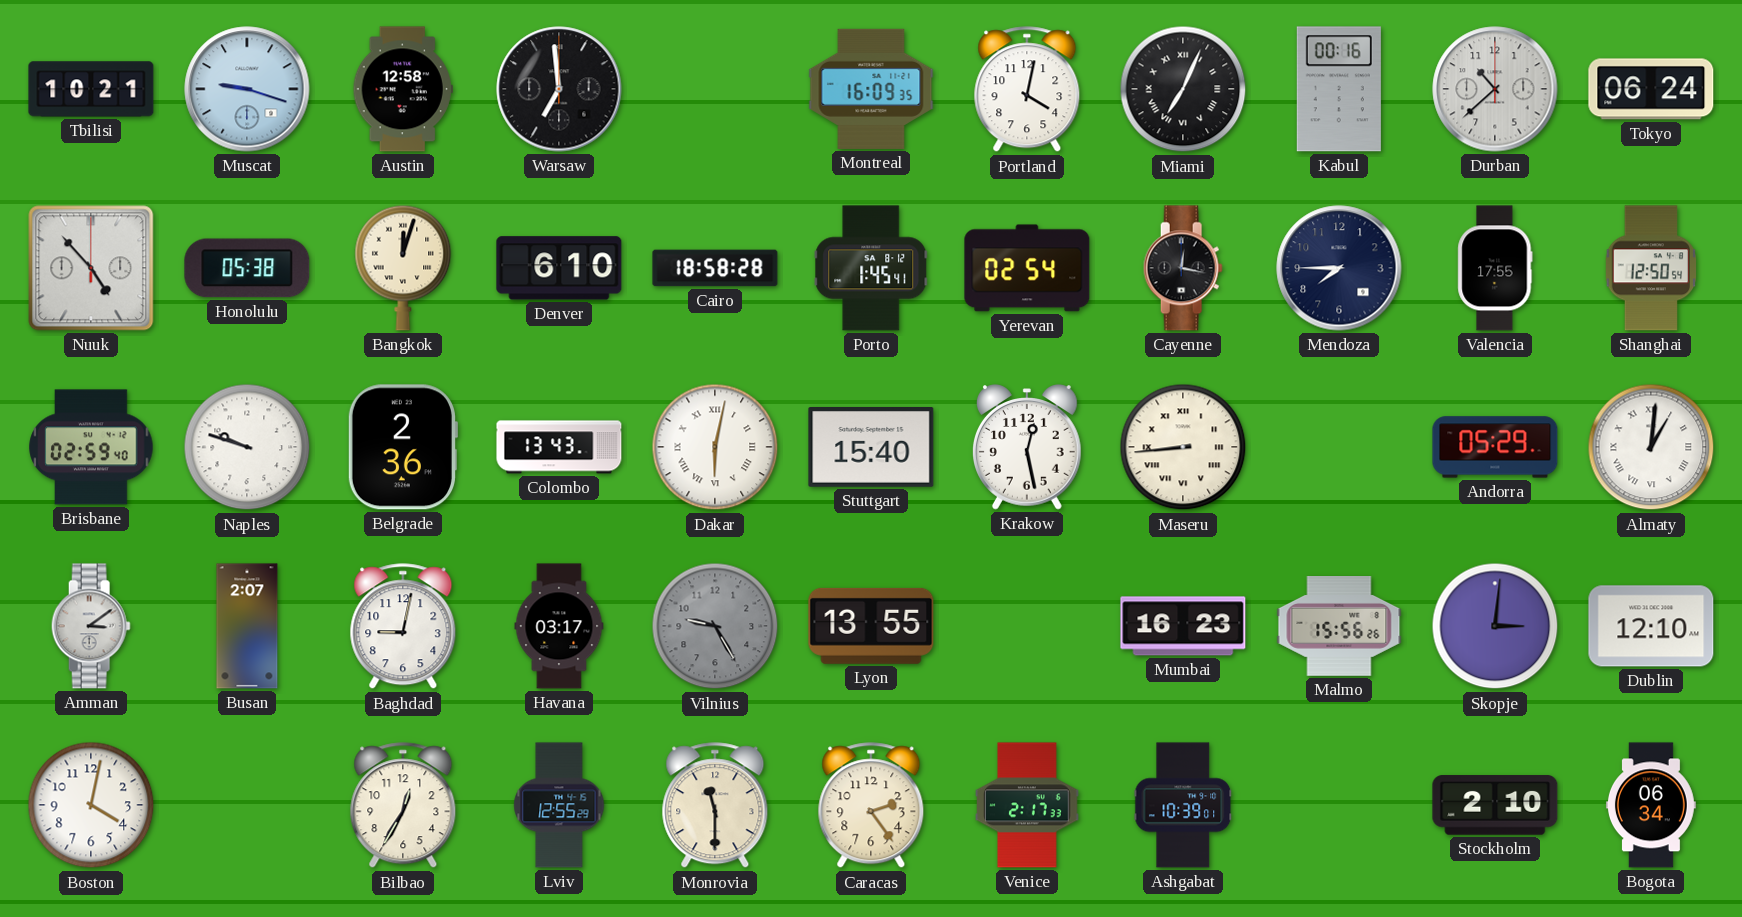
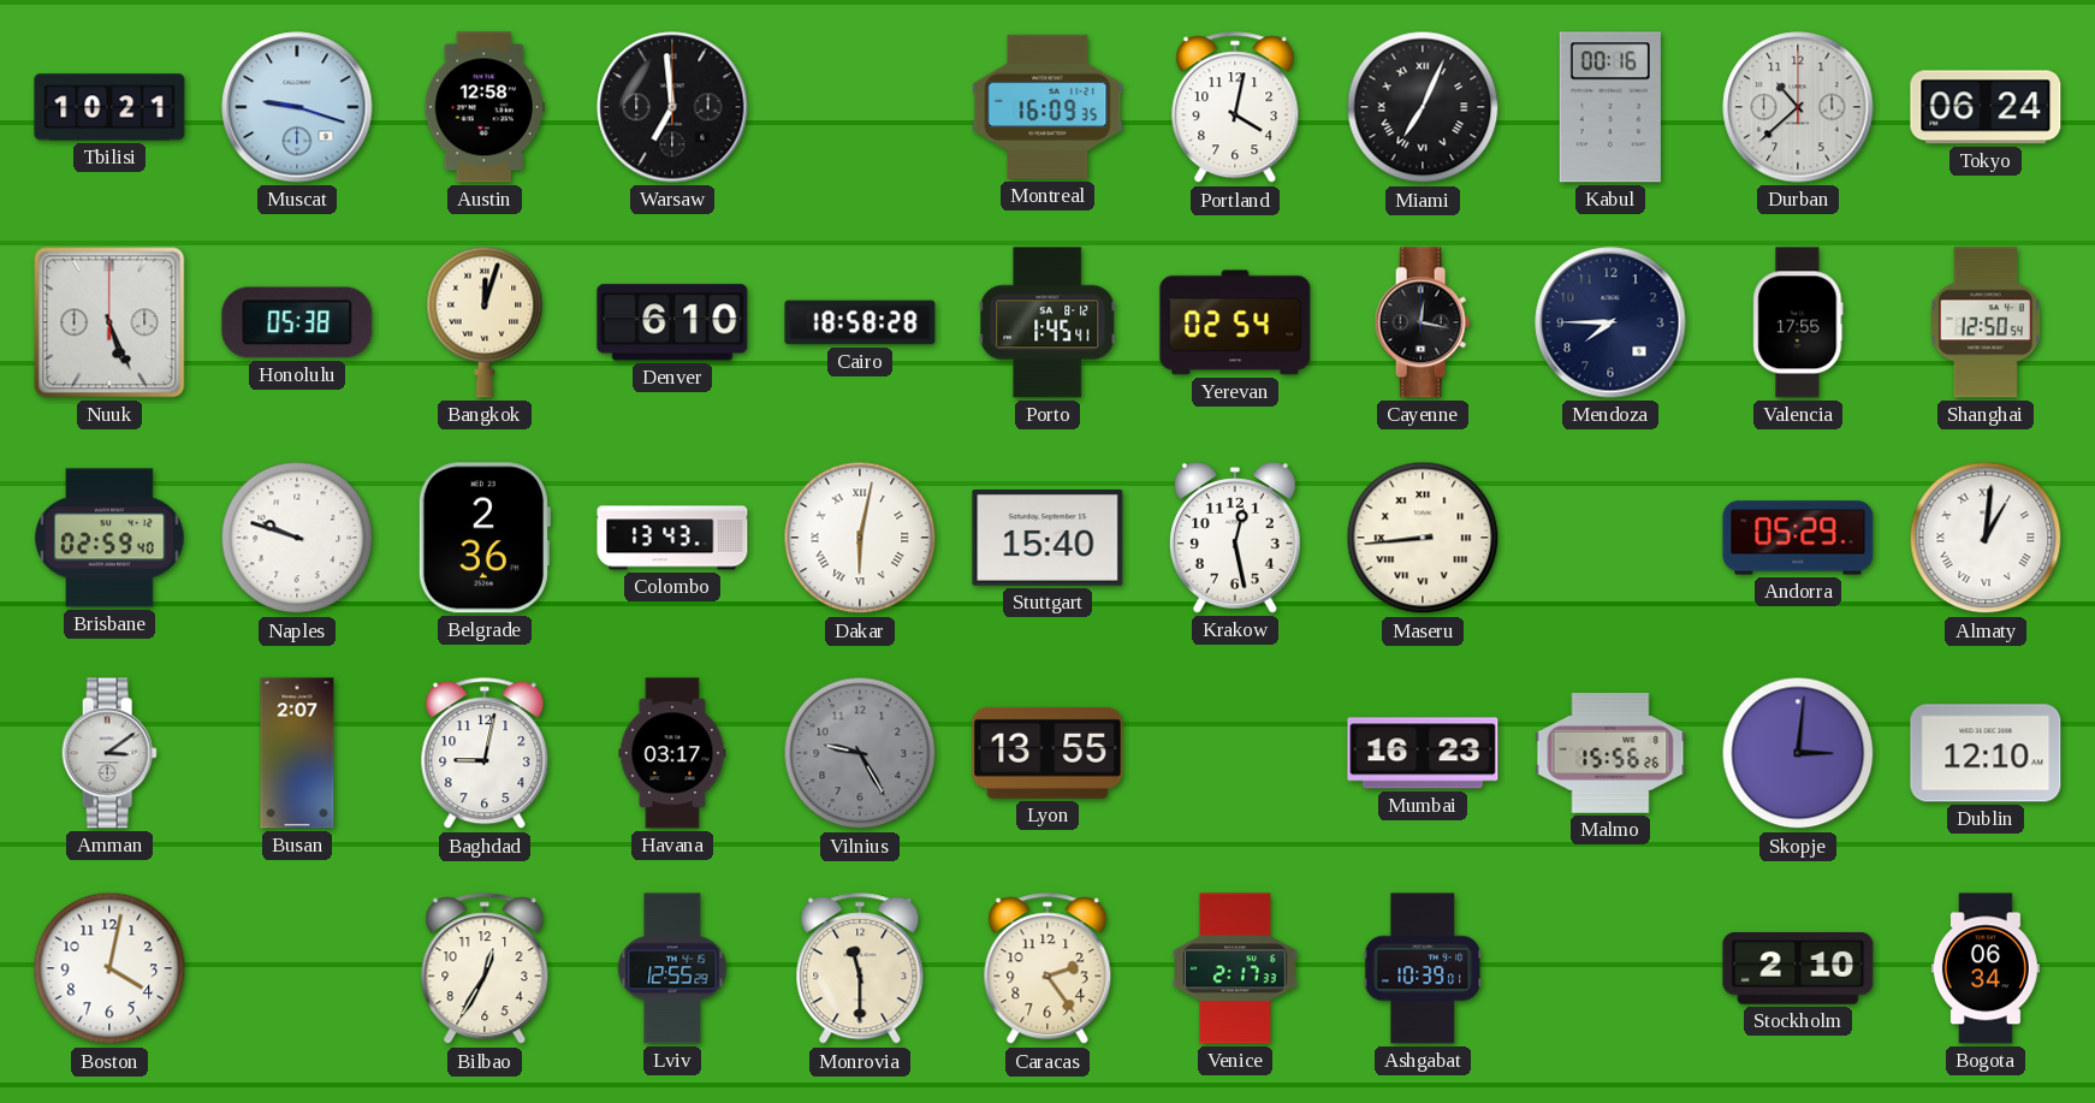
Nuuk: 4:53 -> 5:26 (109, 322)
